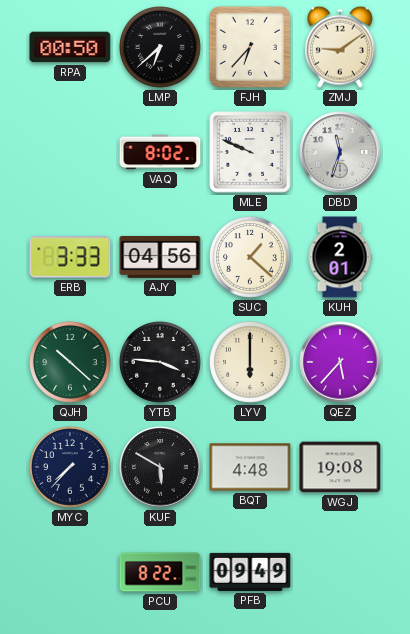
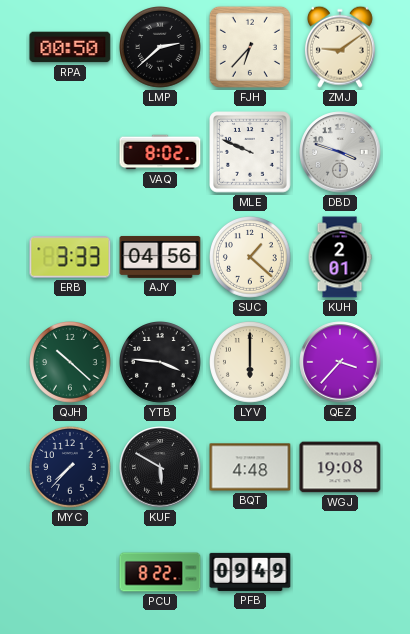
LMP: 6:38 -> 2:38 (161, 48)
DBD: 11:33 -> 3:48 (340, 152)
QEZ: 5:37 -> 3:37 (340, 362)
